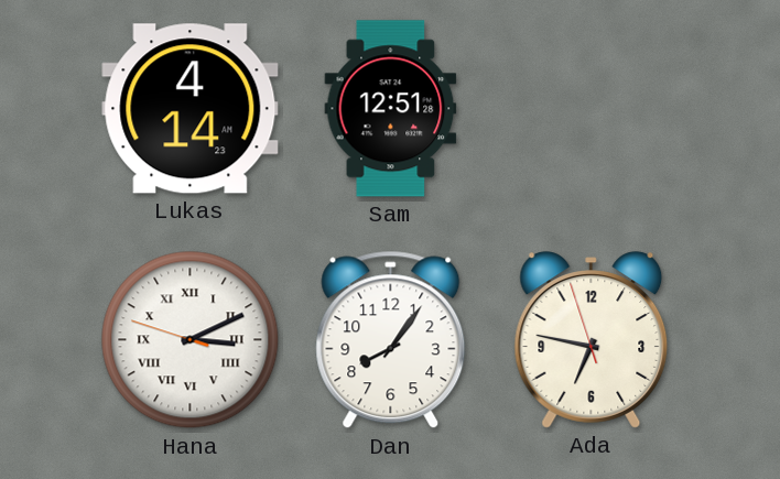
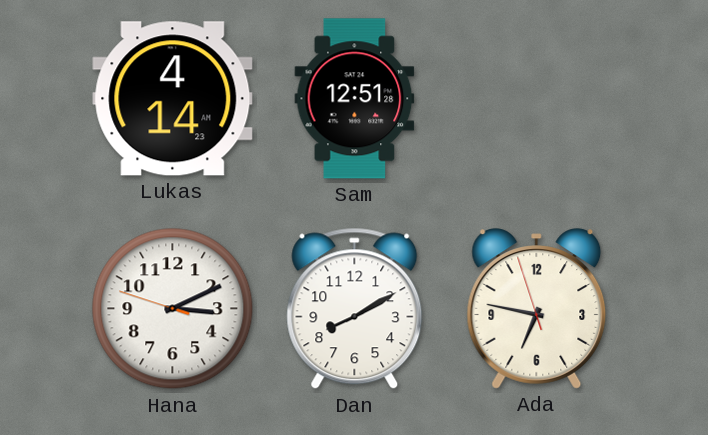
Hana numerals: Roman -> Arabic (173, 309)
Dan: 8:06 -> 8:10 (355, 309)
